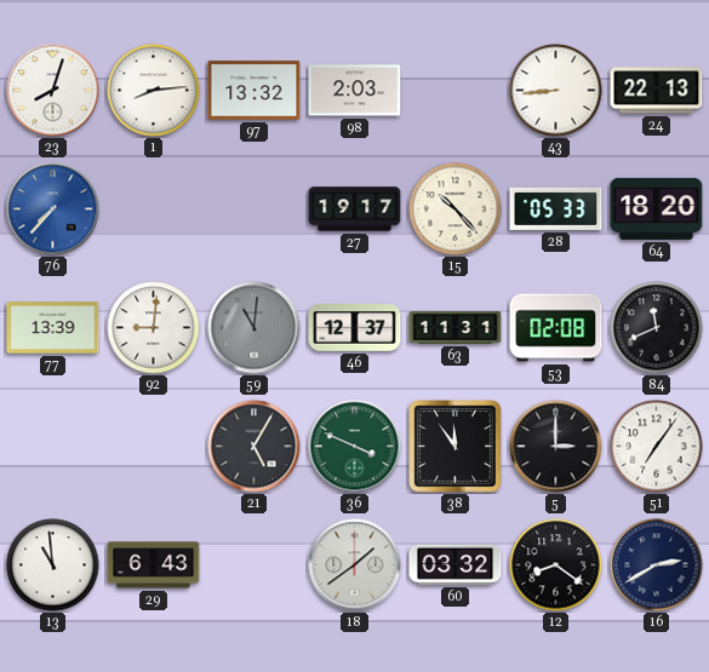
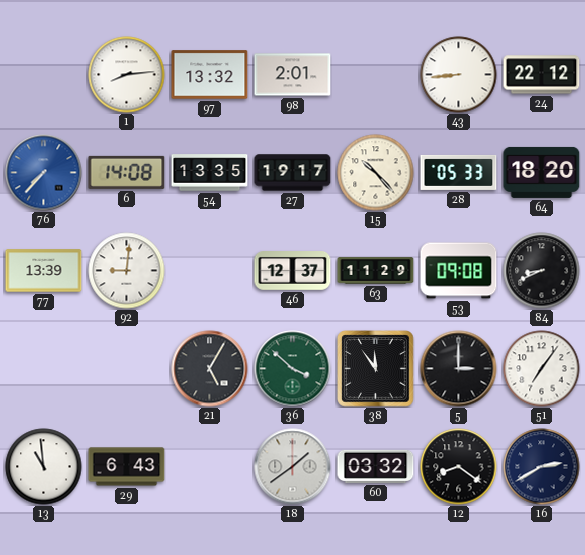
23: 8:03 -> none (53, 91)
98: 2:03 -> 2:01 (293, 75)
24: 22:13 -> 22:12 (542, 75)
6: none -> 14:08 (127, 172)
54: none -> 13:35 (210, 173)
59: 11:01 -> none (255, 328)
63: 11:31 -> 11:29 (376, 271)
53: 02:08 -> 09:08 (459, 271)
84: 11:41 -> 8:41 (542, 271)
36: 3:49 -> 3:52 (293, 369)
